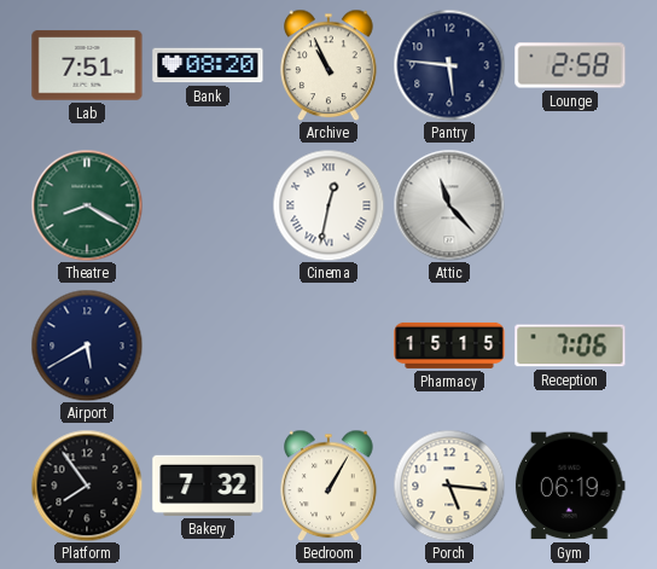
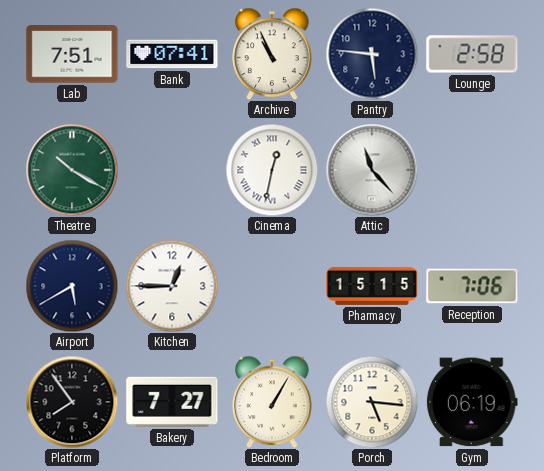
Bank: 08:20 -> 07:41 (172, 54)
Theatre: 8:20 -> 10:20 (72, 170)
Kitchen: none -> 12:45 (172, 286)
Bakery: 7:32 -> 7:27 (172, 402)
